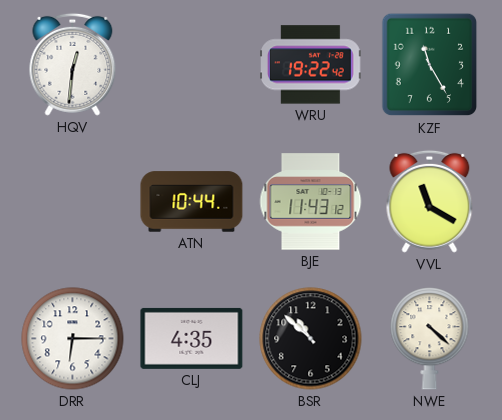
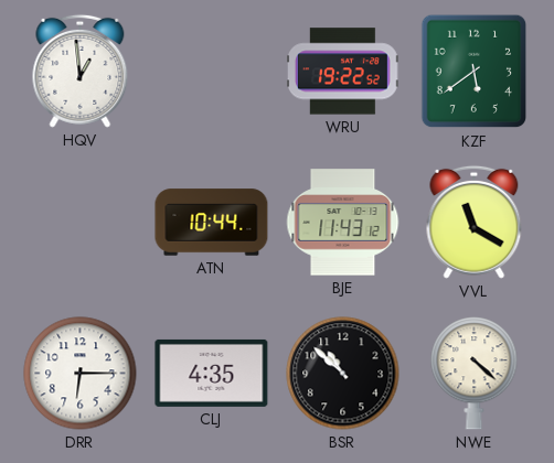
HQV: 12:31 -> 12:59 (81, 71)
WRU: 19:22:42 -> 19:22:52 (343, 72)
KZF: 11:25 -> 5:39 (475, 72)
